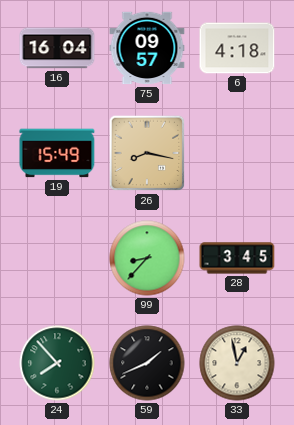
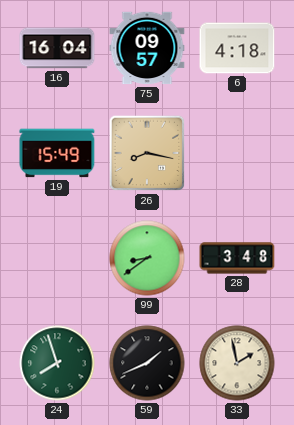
99: 8:37 -> 8:39 (147, 258)
28: 3:45 -> 3:48 (237, 258)
24: 7:53 -> 7:57 (57, 363)
33: 12:58 -> 1:58 (237, 363)
